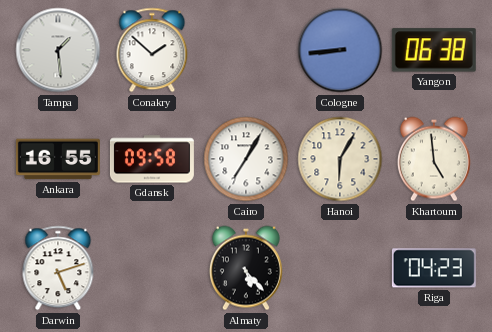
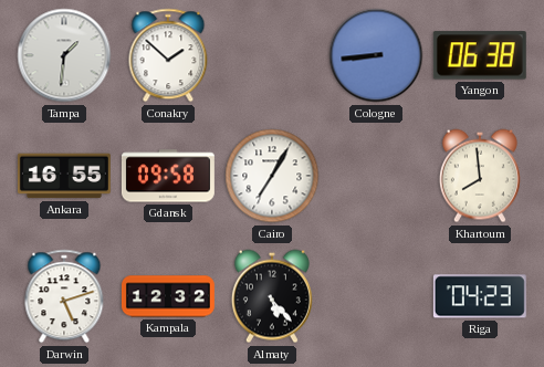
Tampa: 1:29 -> 1:31 (64, 55)
Hanoi: 6:05 -> none (340, 159)
Khartoum: 4:59 -> 7:59 (480, 176)
Kampala: none -> 12:32 (168, 296)
